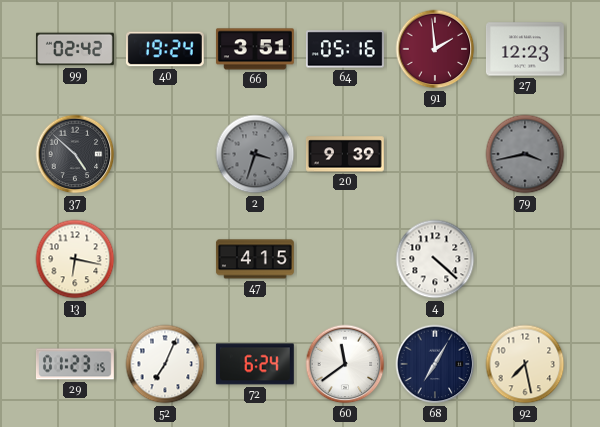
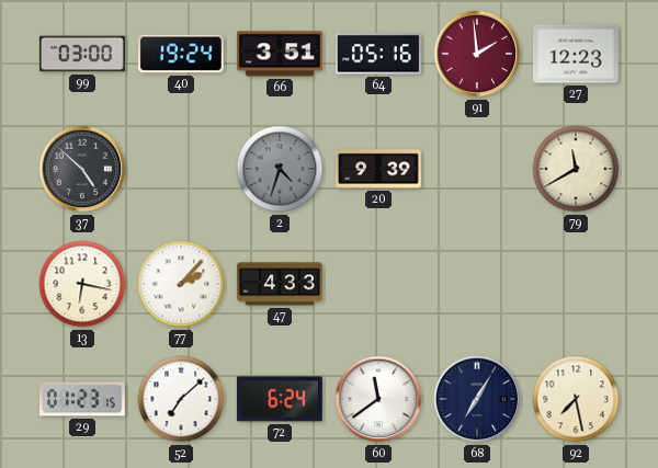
99: 02:42 -> 03:00 (82, 54)
2: 3:33 -> 4:33 (280, 169)
79: 3:43 -> 11:40 (576, 169)
79 dial: grey -> cream (576, 169)
77: none -> 2:07 (181, 284)
47: 4:15 -> 4:33 (280, 284)
4: 4:22 -> none (435, 259)
52: 7:04 -> 7:08 (181, 399)
